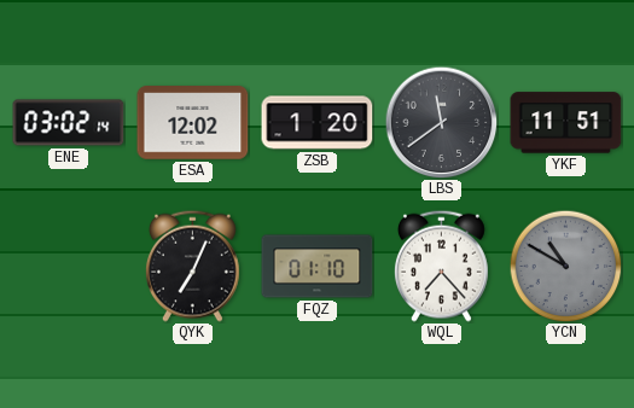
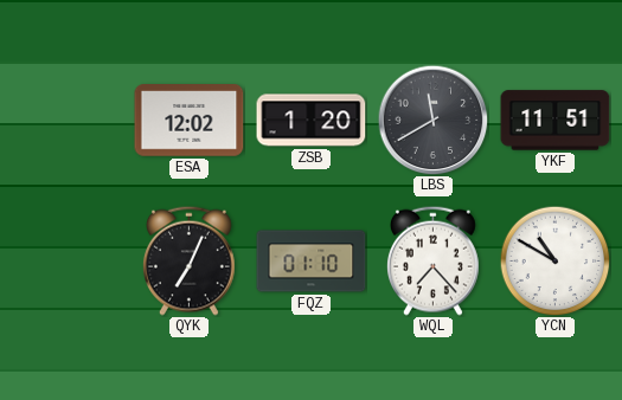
ENE: 03:02 -> none (69, 123)
LBS: 11:39 -> 11:40 (432, 120)
YCN dial: grey -> white (554, 260)
